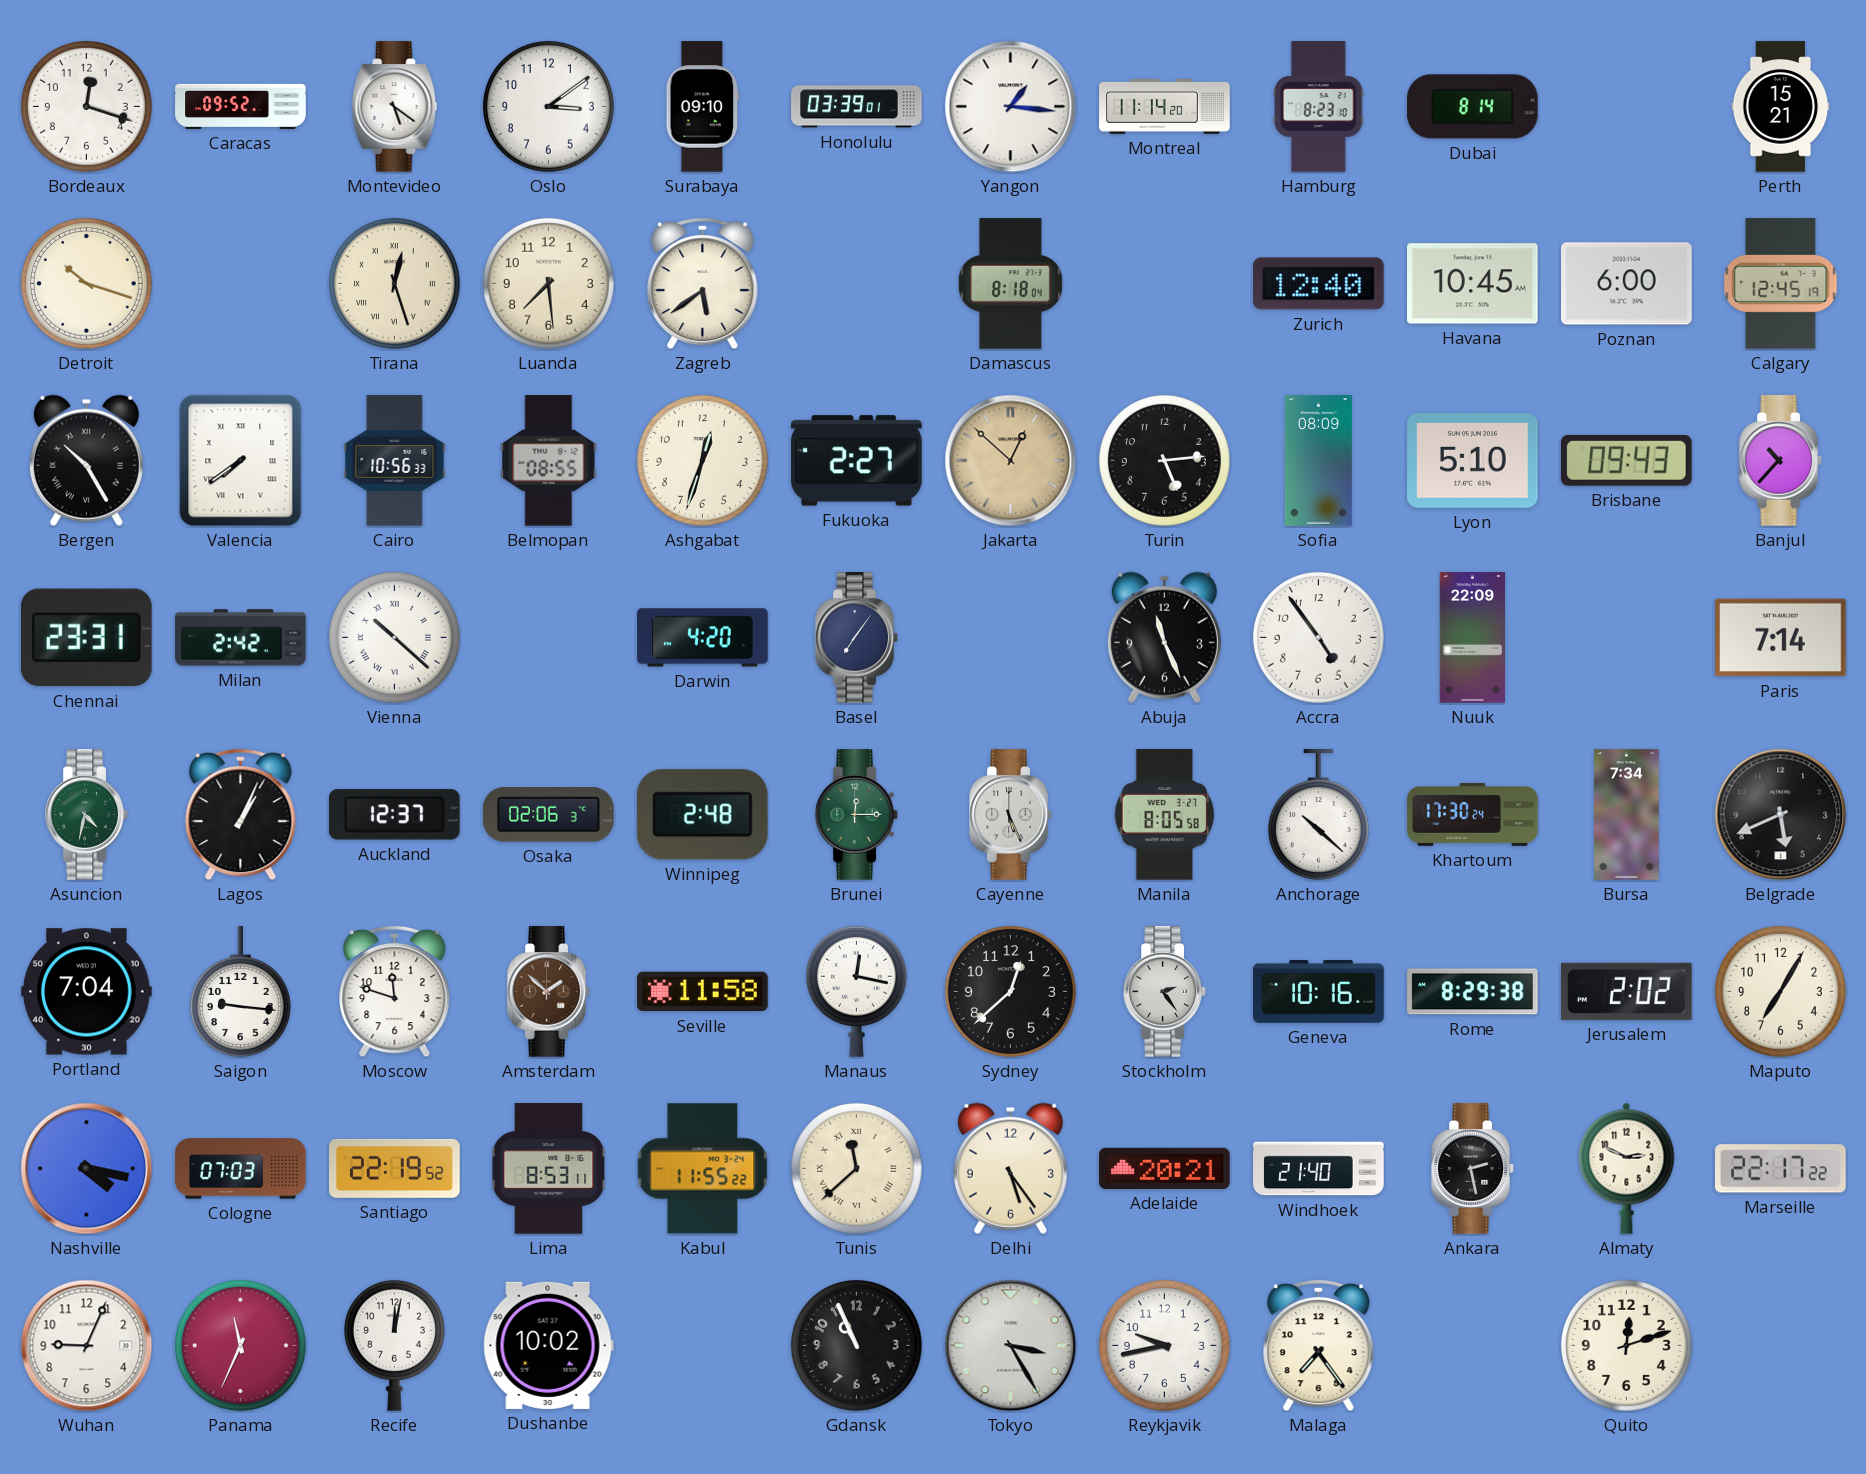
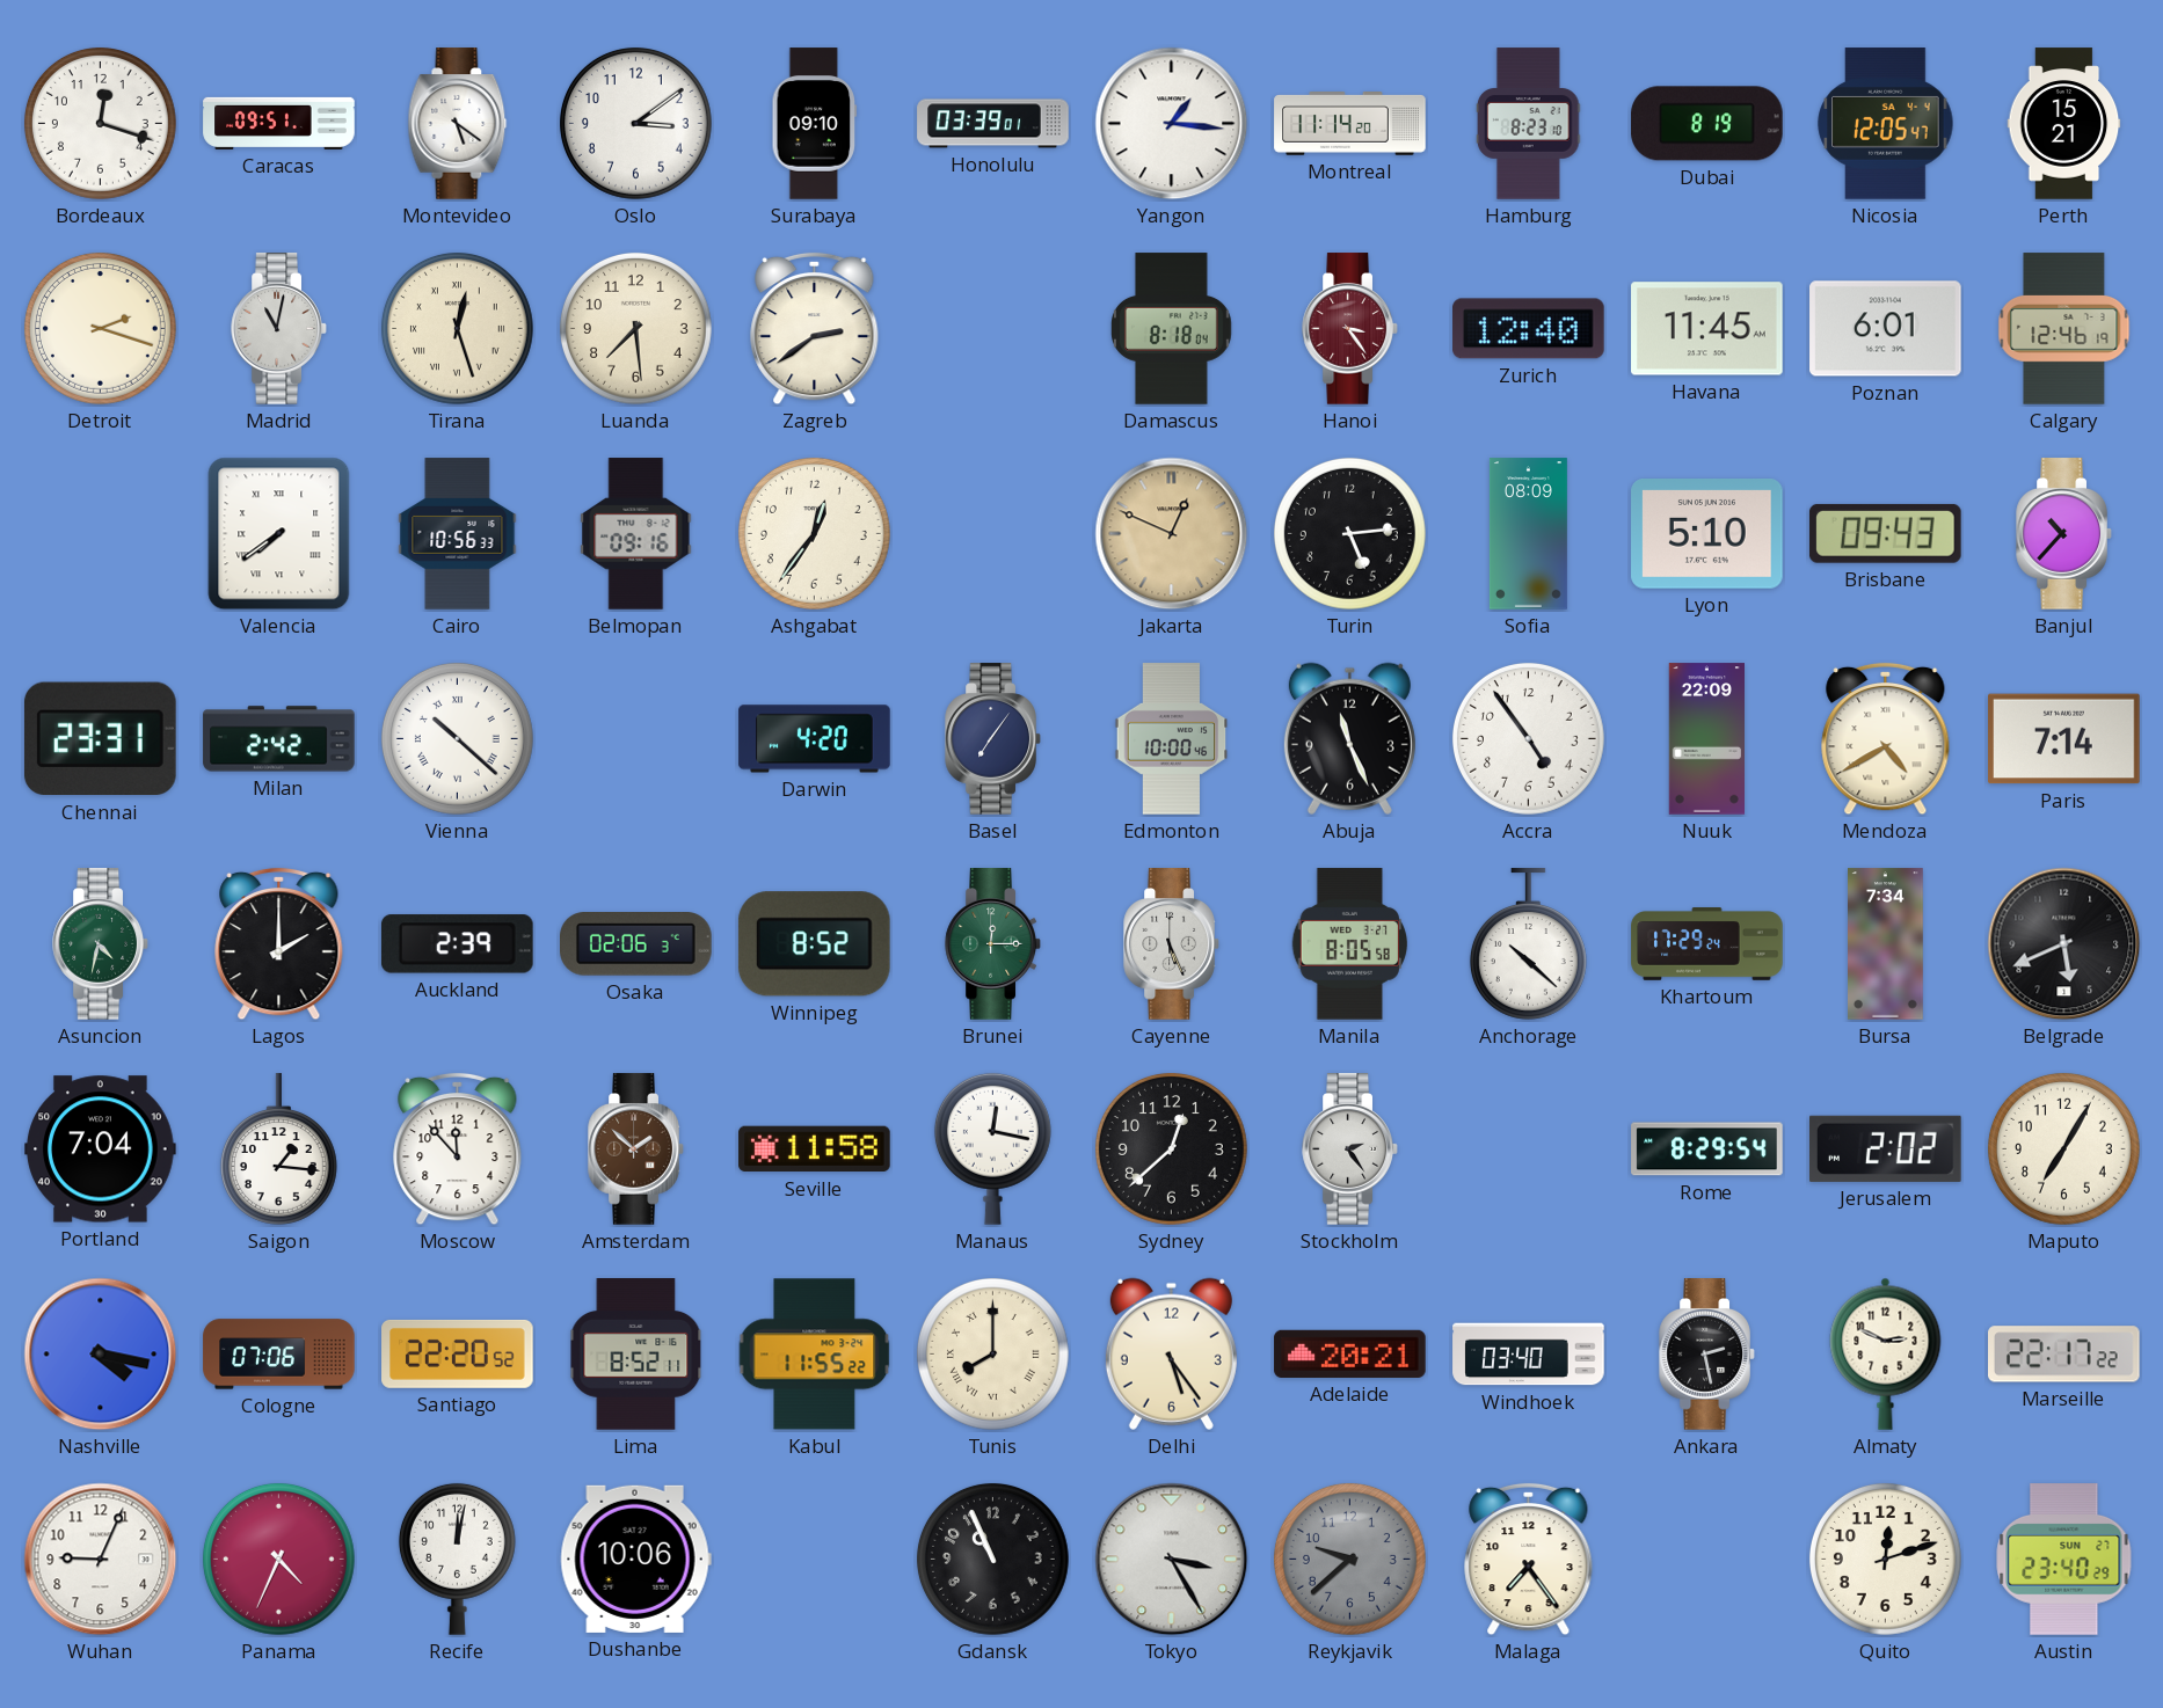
Caracas: 09:52 -> 09:51 (279, 123)
Dubai: 8:14 -> 8:19 (1707, 124)
Nicosia: none -> 12:05 (1886, 124)
Detroit: 10:18 -> 2:18 (100, 328)
Madrid: none -> 11:02 (279, 329)
Zagreb: 5:39 -> 2:39 (815, 329)
Hanoi: none -> 3:24 (1350, 329)
Havana: 10:45 -> 11:45 (1707, 329)
Poznan: 6:00 -> 6:01 (1886, 329)
Calgary: 12:45 -> 12:46 (2064, 329)
Bergen: 10:25 -> none (86, 460)
Belmopan: 08:55 -> 09:16 (636, 534)
Ashgabat: 12:33 -> 12:36 (814, 533)
Fukuoka: 2:27 -> none (857, 461)
Jakarta: 12:52 -> 12:49 (1172, 534)
Edmonton: none -> 10:00 (1172, 739)
Mendoza: none -> 4:40 (1886, 739)
Lagos: 1:04 -> 2:00 (279, 944)
Auckland: 12:37 -> 2:39 (457, 944)
Winnipeg: 2:48 -> 8:52 (814, 944)
Khartoum: 17:30 -> 17:29 (1707, 944)
Saigon: 9:16 -> 1:16 (278, 1149)
Moscow: 11:48 -> 11:53 (458, 1149)
Geneva: 10:16 -> none (1319, 991)
Rome: 8:29:38 -> 8:29:54 (1707, 1149)
Cologne: 07:03 -> 07:06 (279, 1355)
Santiago: 22:19 -> 22:20 (458, 1353)
Lima: 8:53 -> 8:52 (636, 1355)
Tunis: 11:38 -> 8:00 (992, 1353)
Windhoek: 21:40 -> 03:40 (1529, 1355)
Panama: 11:34 -> 4:34 (278, 1559)
Dushanbe: 10:02 -> 10:06 (635, 1559)
Reykjavik: 9:43 -> 9:38 (1349, 1559)
Reykjavik dial: white -> grey (1349, 1559)
Austin: none -> 23:40 (2064, 1560)
